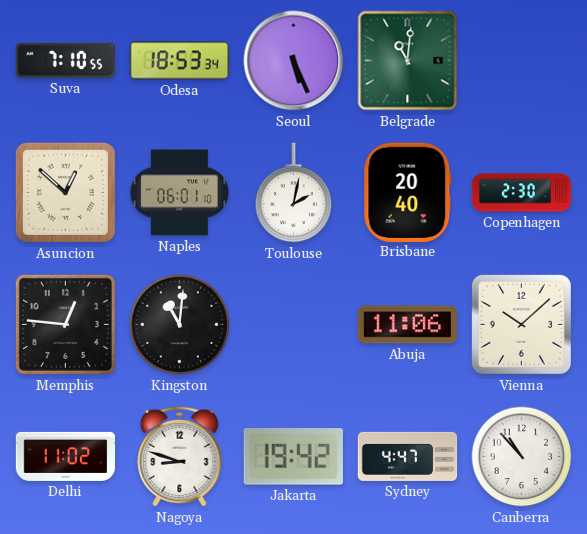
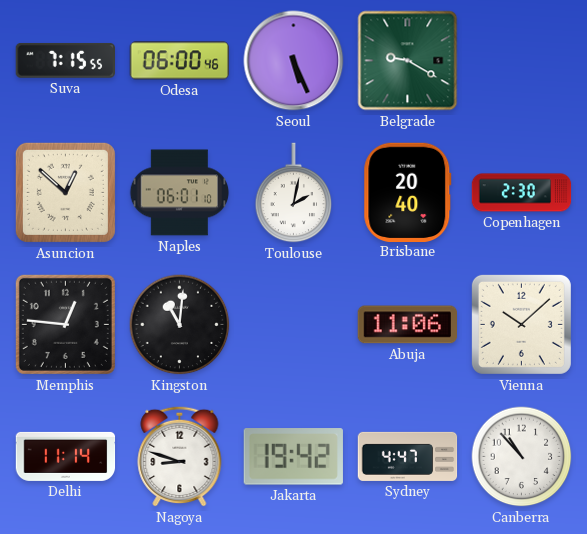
Suva: 7:10 -> 7:15 (65, 60)
Odesa: 18:53 -> 06:00 (179, 61)
Belgrade: 11:01 -> 9:20 (408, 61)
Delhi: 11:02 -> 11:14 (66, 456)
